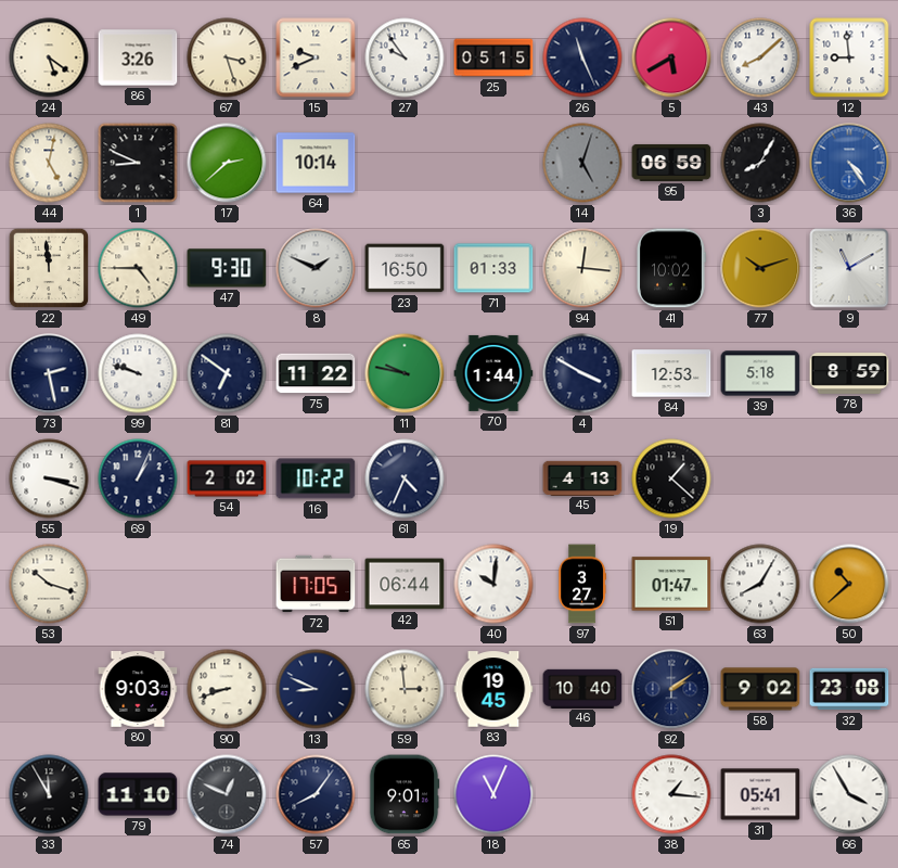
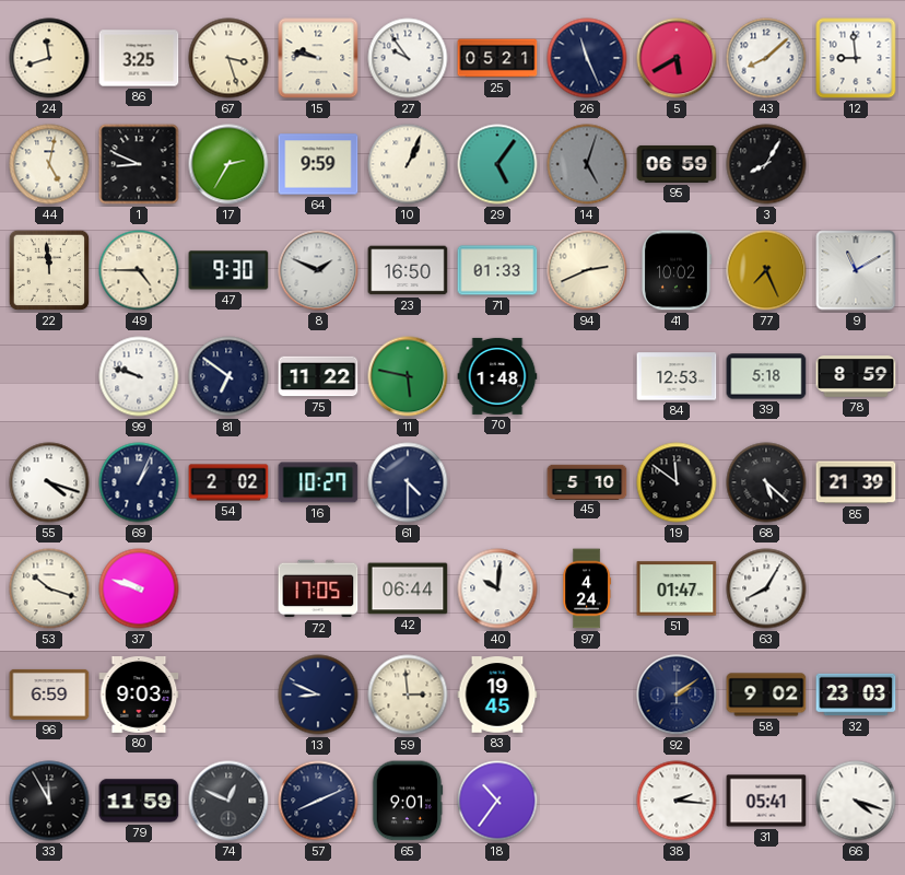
24: 5:21 -> 11:42 (49, 58)
86: 3:26 -> 3:25 (139, 58)
15: 9:41 -> 9:47 (318, 58)
25: 05:15 -> 05:21 (497, 58)
17: 2:38 -> 2:35 (228, 164)
64: 10:14 -> 9:59 (318, 164)
10: none -> 1:04 (408, 164)
29: none -> 5:06 (497, 164)
36: 4:24 -> none (849, 163)
94: 12:16 -> 2:41 (587, 270)
77: 10:12 -> 7:26 (766, 270)
73: 2:28 -> none (49, 373)
11: 9:47 -> 5:47 (408, 376)
70: 1:44 -> 1:48 (497, 376)
4: 3:50 -> none (582, 373)
55: 3:18 -> 4:18 (49, 482)
16: 10:22 -> 10:27 (318, 482)
61: 4:34 -> 4:30 (408, 482)
45: 4:13 -> 5:10 (587, 481)
19: 1:22 -> 11:51 (677, 482)
68: none -> 5:22 (766, 482)
85: none -> 21:39 (856, 482)
37: none -> 9:48 (139, 588)
97: 3:27 -> 4:24 (587, 588)
50: 10:38 -> none (849, 584)
96: none -> 6:59 (49, 695)
90: 8:42 -> none (227, 689)
46: 10:40 -> none (582, 688)
32: 23:08 -> 23:03 (856, 695)
79: 11:10 -> 11:59 (139, 801)
57: 8:06 -> 8:11 (318, 801)
18: 11:04 -> 10:36 (497, 801)
38: 1:16 -> 2:16 (677, 801)
66: 3:55 -> 4:18 (856, 801)
